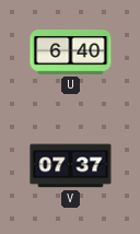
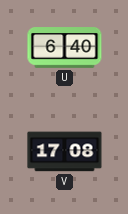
V: 07:37 -> 17:08 (65, 152)
